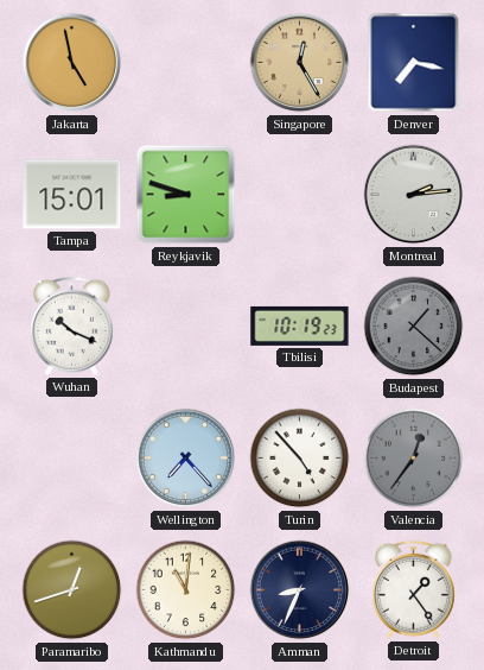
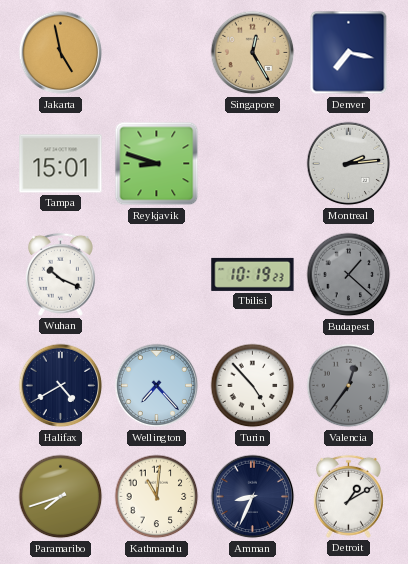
Halifax: none -> 4:40 (61, 386)
Paramaribo: 12:42 -> 7:42 (61, 497)
Detroit: 1:24 -> 1:10 (348, 496)
